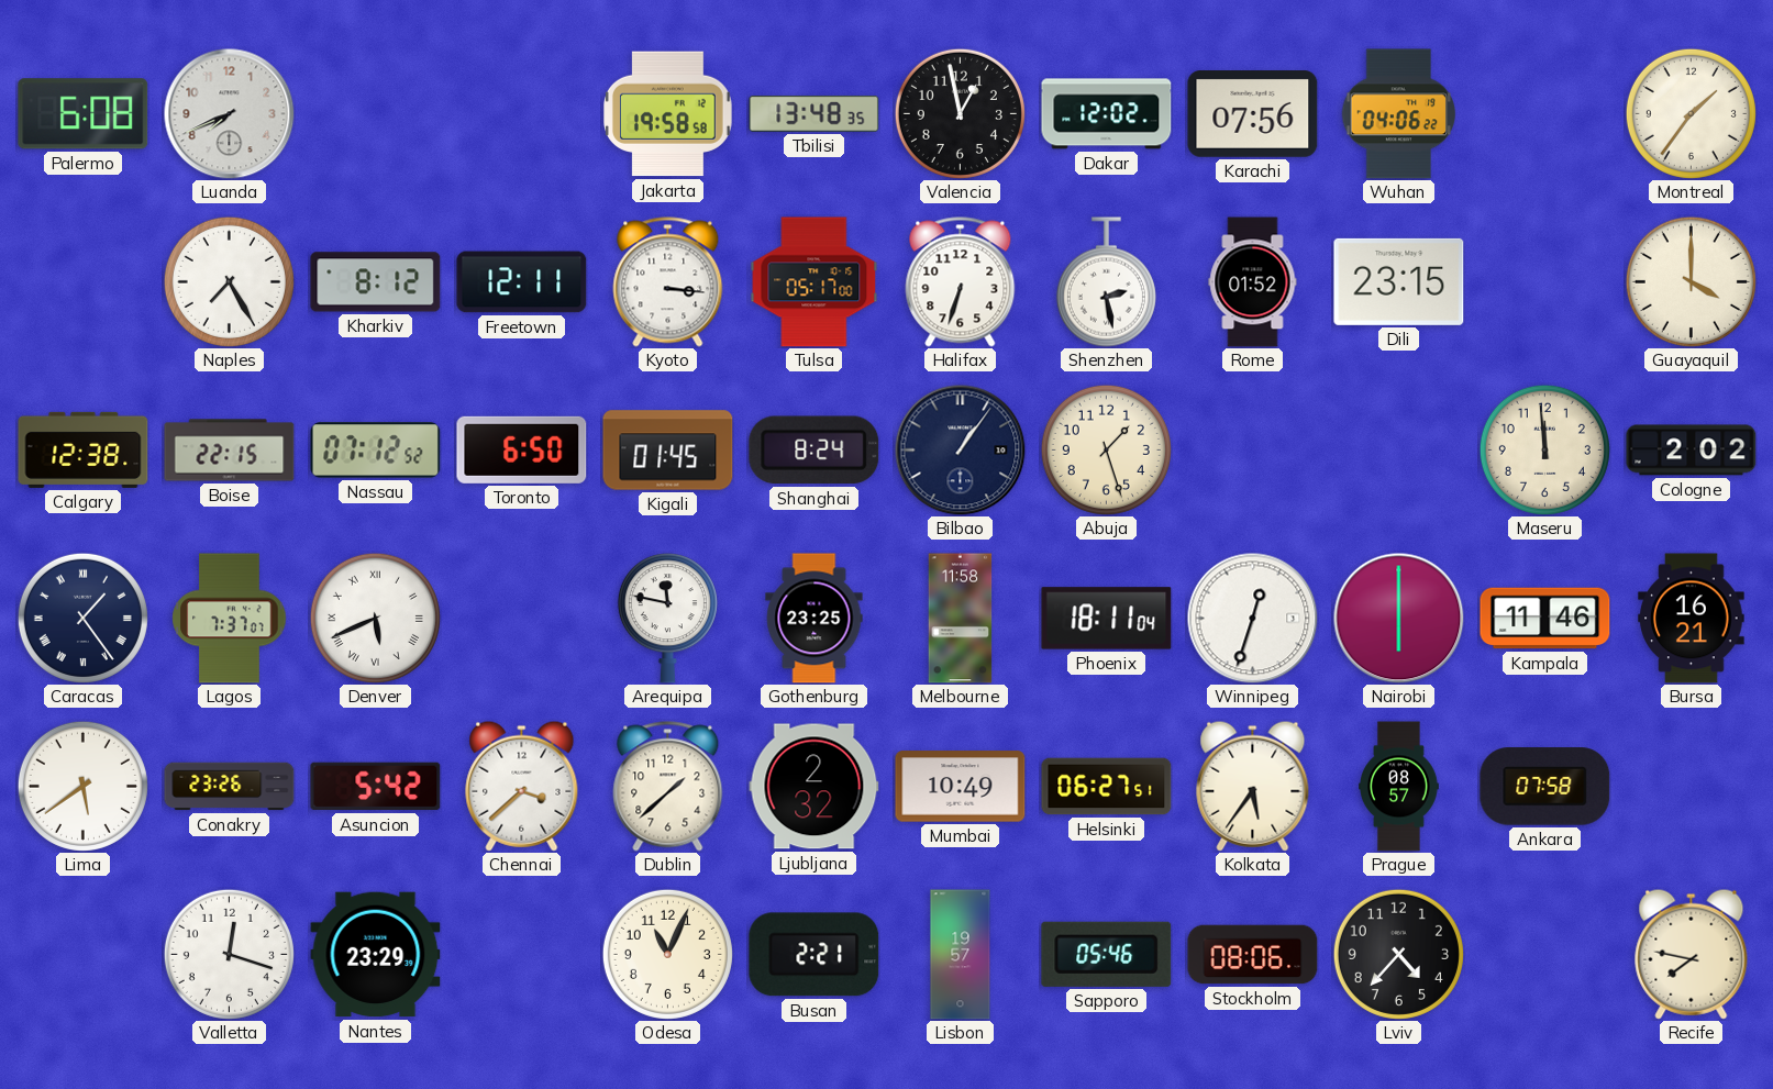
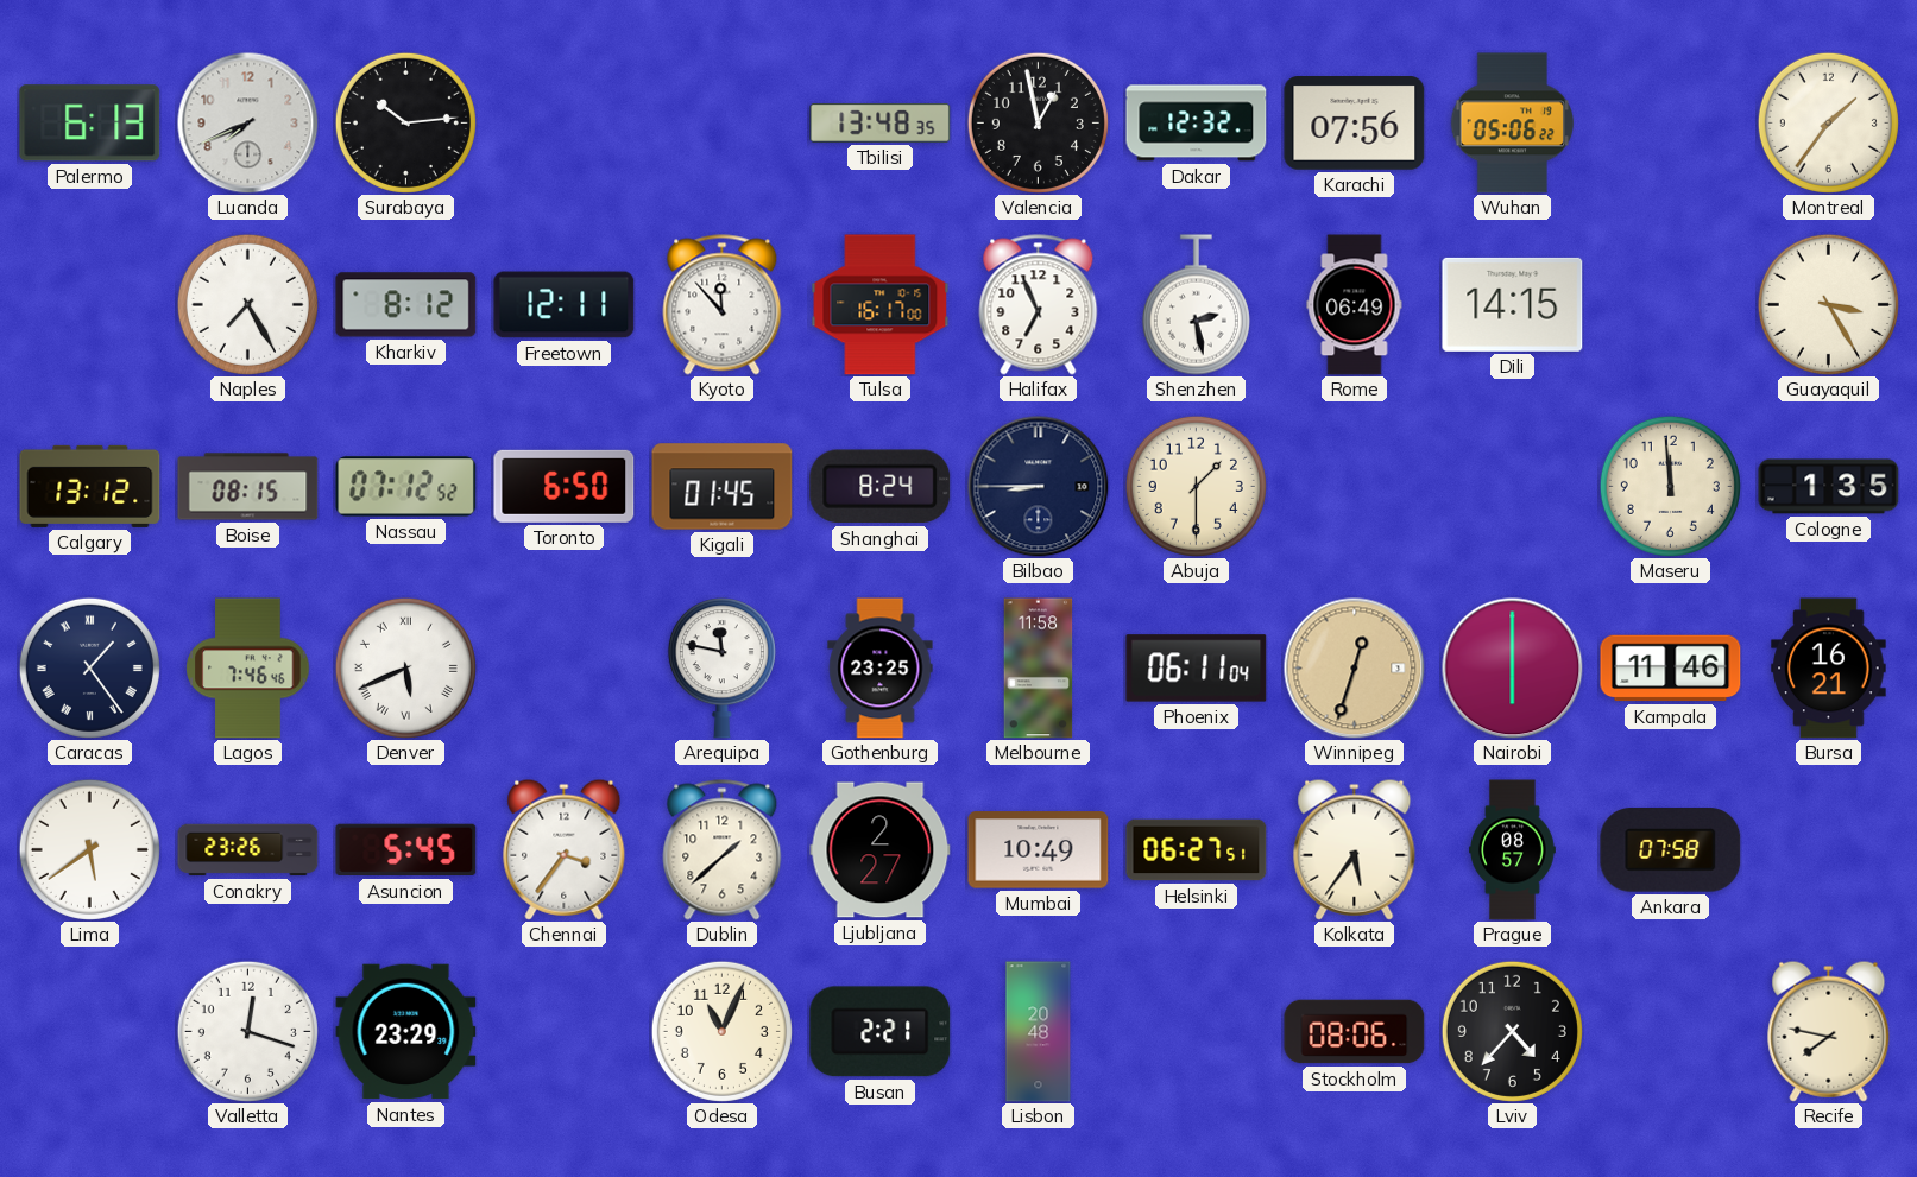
Palermo: 6:08 -> 6:13 (90, 124)
Surabaya: none -> 10:14 (405, 122)
Jakarta: 19:58 -> none (668, 114)
Dakar: 12:02 -> 12:32 (1197, 124)
Wuhan: 04:06 -> 05:06 (1512, 124)
Kyoto: 3:16 -> 11:53 (723, 305)
Tulsa: 05:17 -> 16:17 (881, 305)
Halifax: 6:33 -> 6:56 (1039, 305)
Rome: 01:52 -> 06:49 (1355, 305)
Dili: 23:15 -> 14:15 (1513, 304)
Guayaquil: 4:00 -> 3:25 (1828, 304)
Calgary: 12:38 -> 13:12 (90, 486)
Boise: 22:15 -> 08:15 (248, 487)
Bilbao: 1:06 -> 8:45 (1039, 487)
Abuja: 1:27 -> 1:30 (1196, 486)
Cologne: 2:02 -> 1:35 (1829, 487)
Lagos: 7:37 -> 7:46 (248, 669)
Phoenix: 18:11 -> 06:11 (1197, 669)
Winnipeg dial: white -> champagne (1355, 669)
Asuncion: 5:42 -> 5:45 (406, 850)
Chennai: 3:38 -> 3:36 (565, 849)
Ljubljana: 2:32 -> 2:27 (881, 850)
Lisbon: 19:57 -> 20:48 (1039, 1032)
Sapporo: 05:46 -> none (1107, 954)
